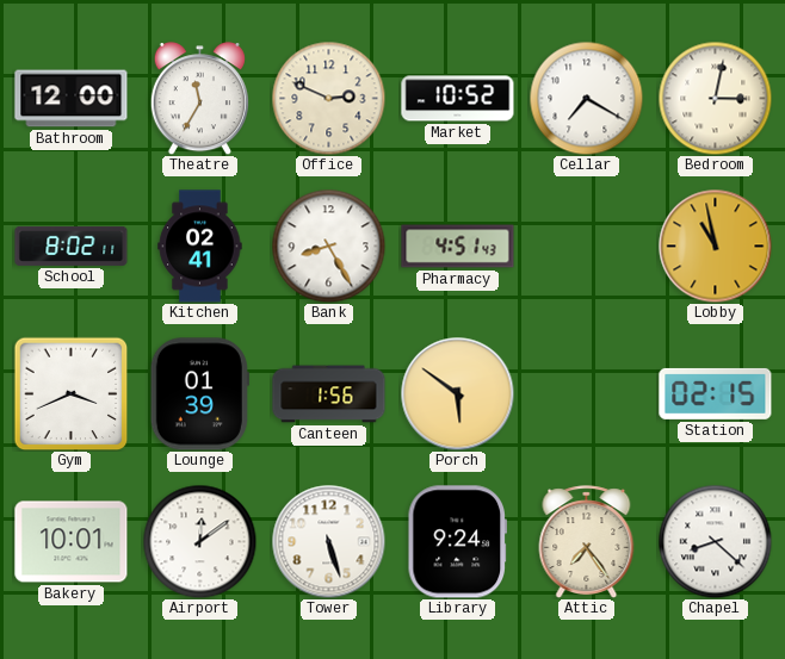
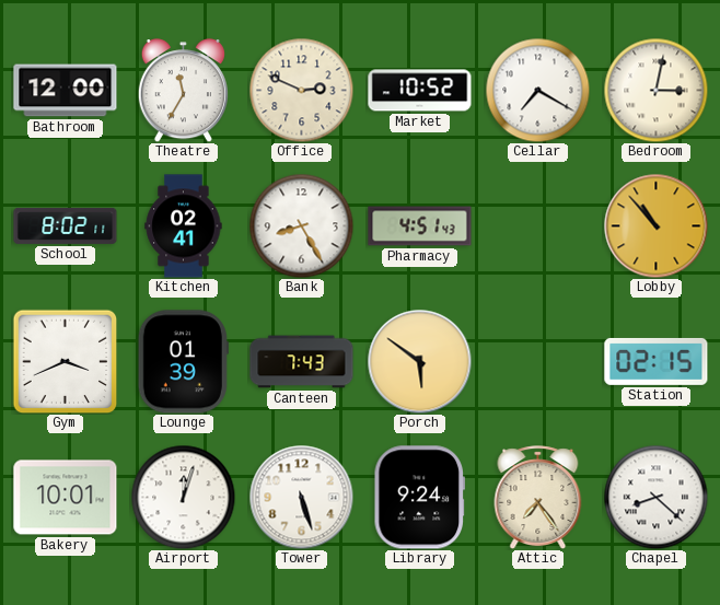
Lobby: 10:58 -> 10:53 (655, 225)
Canteen: 1:56 -> 7:43 (302, 362)
Airport: 12:09 -> 12:03 (183, 497)
